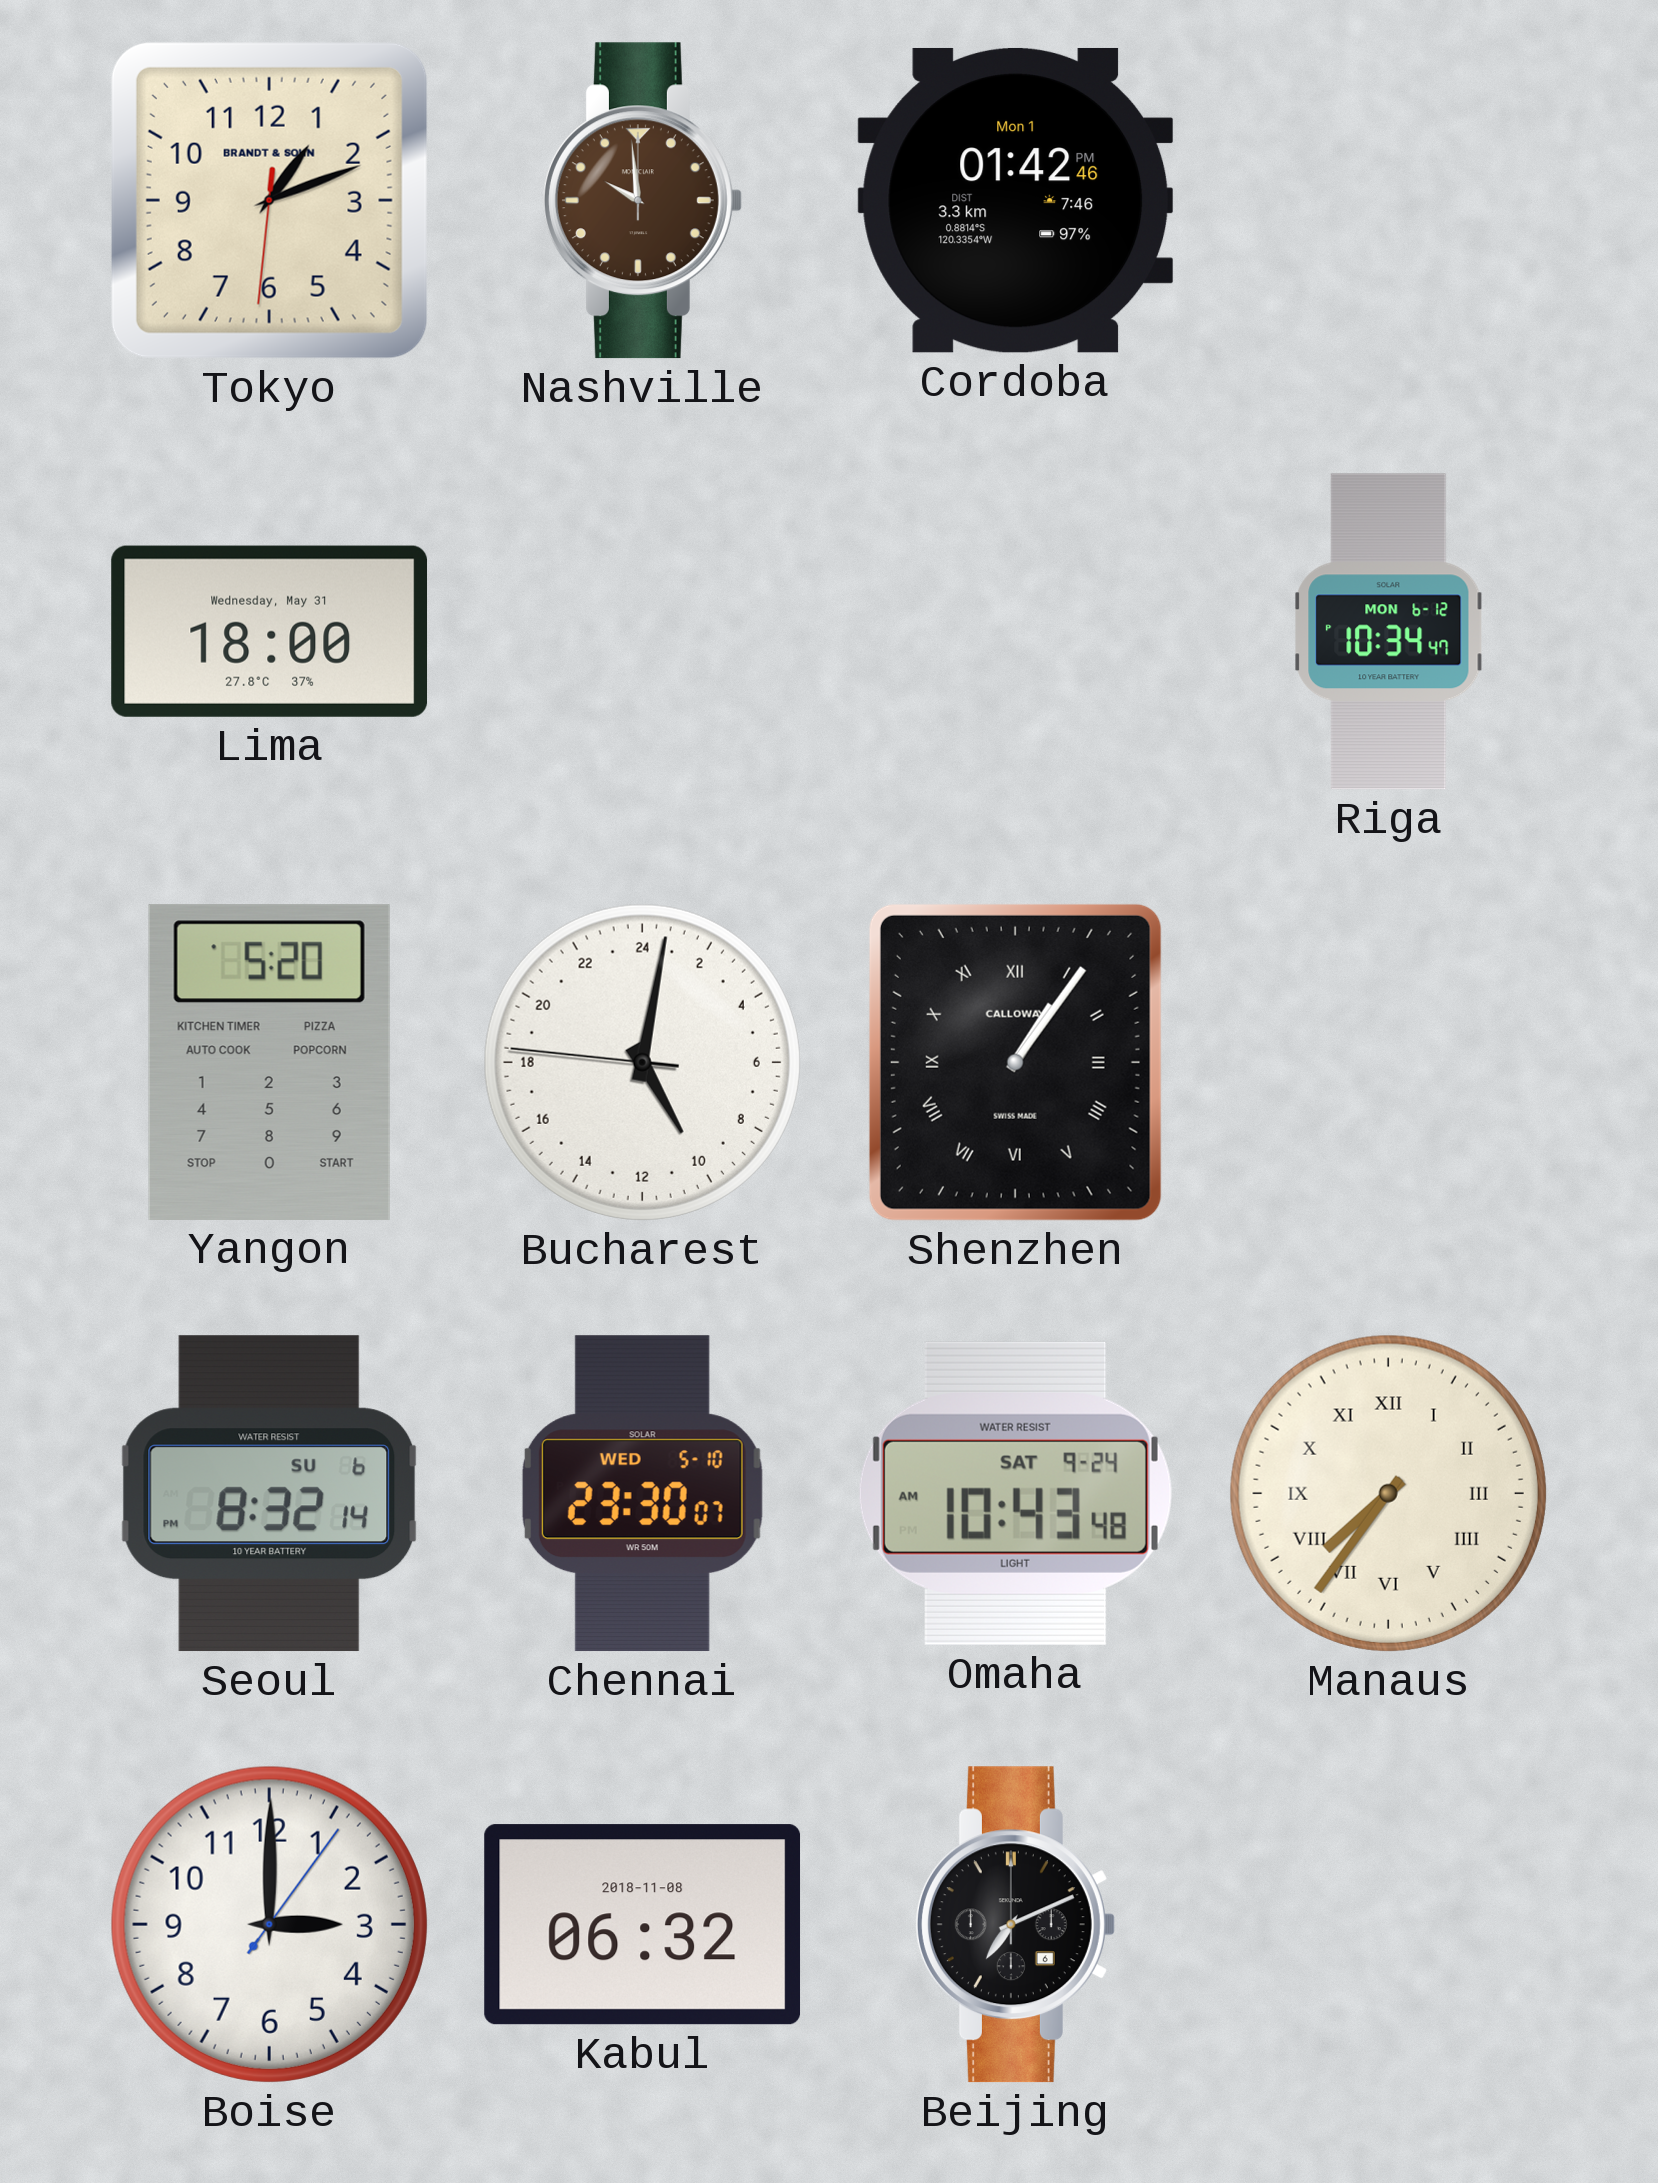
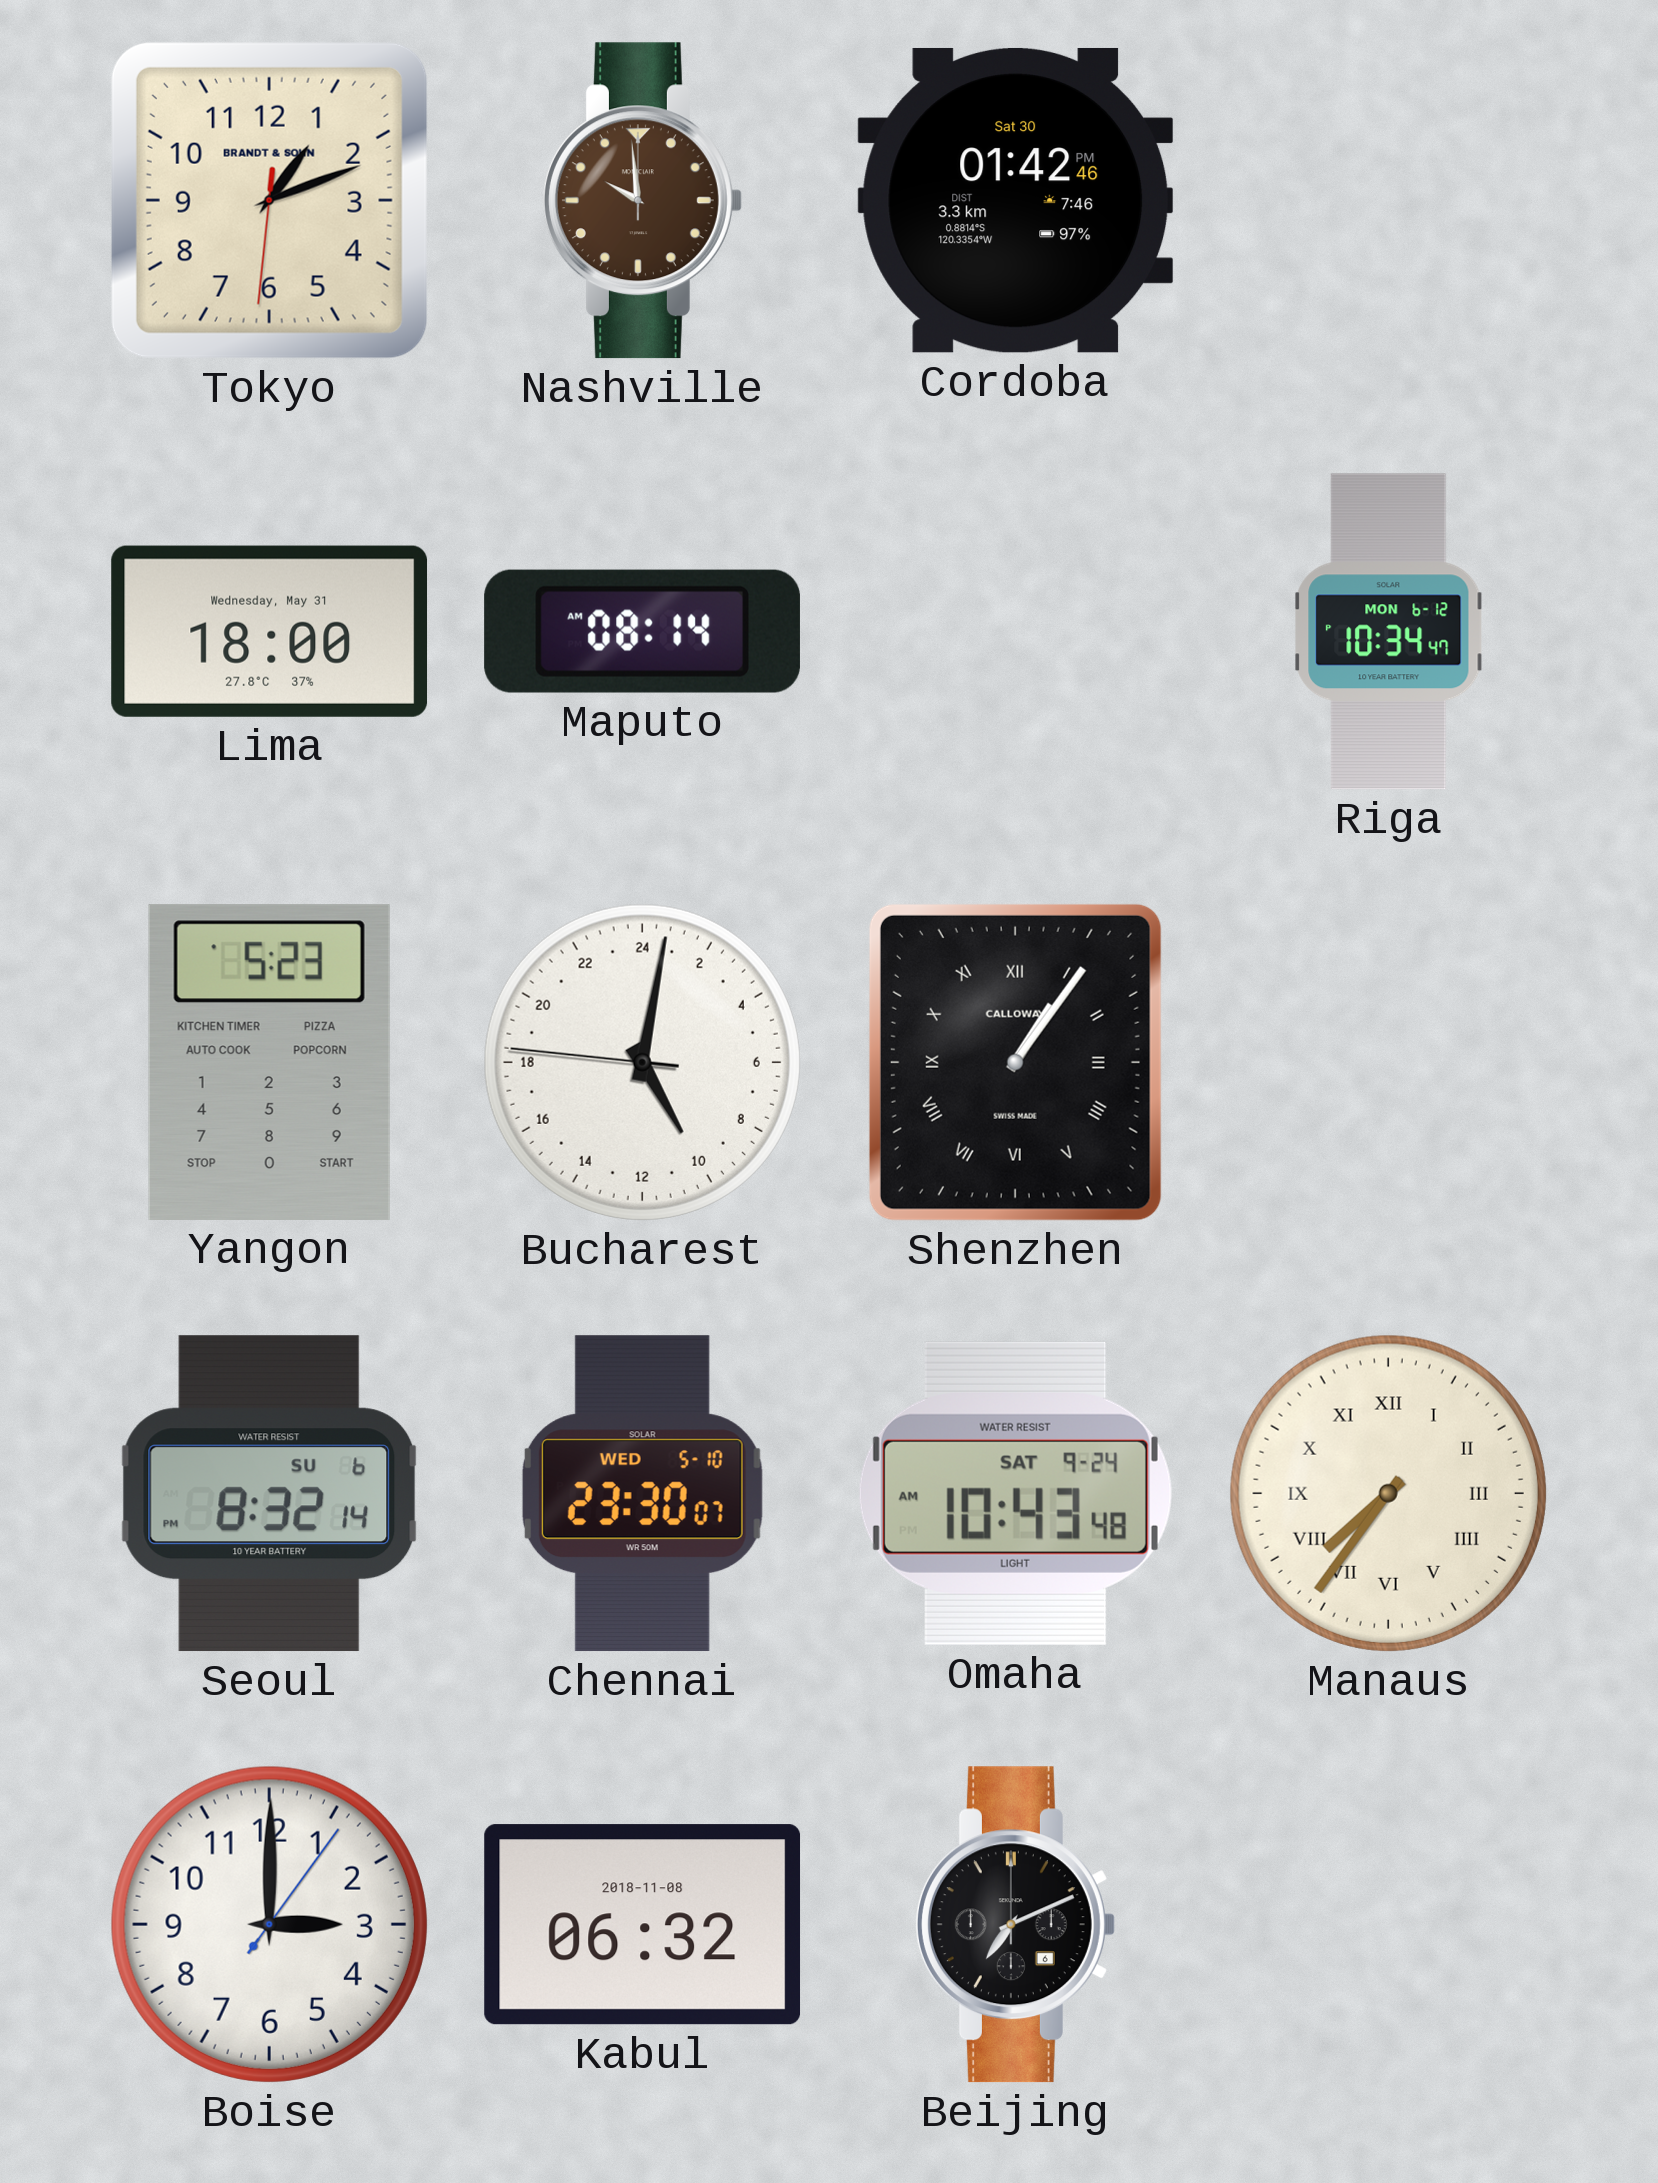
Cordoba date: Mon 1 -> Sat 30 (1016, 200)
Maputo: none -> 08:14 (642, 631)
Yangon: 5:20 -> 5:23 (269, 1062)
